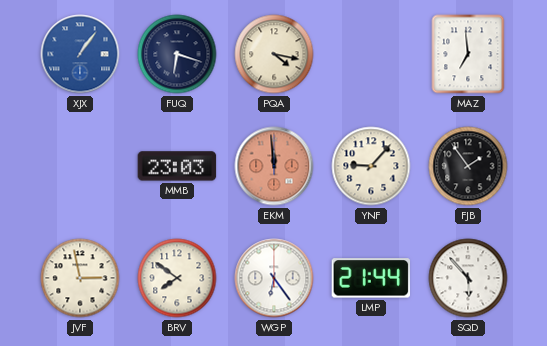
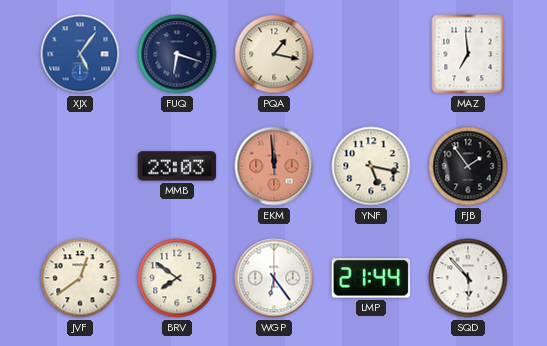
XJX: 1:06 -> 5:06 (80, 54)
PQA: 4:17 -> 1:17 (274, 54)
YNF: 9:07 -> 5:17 (371, 166)
JVF: 2:58 -> 12:39 (80, 278)
